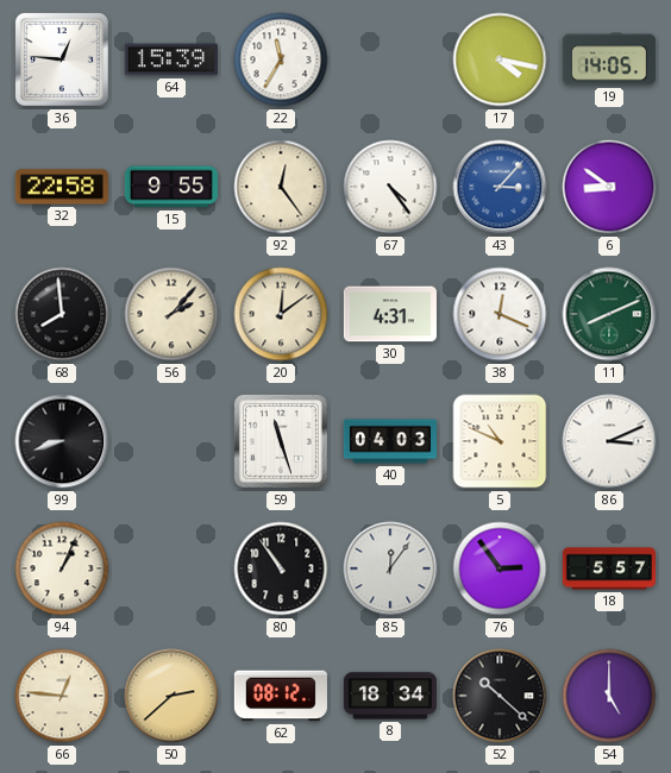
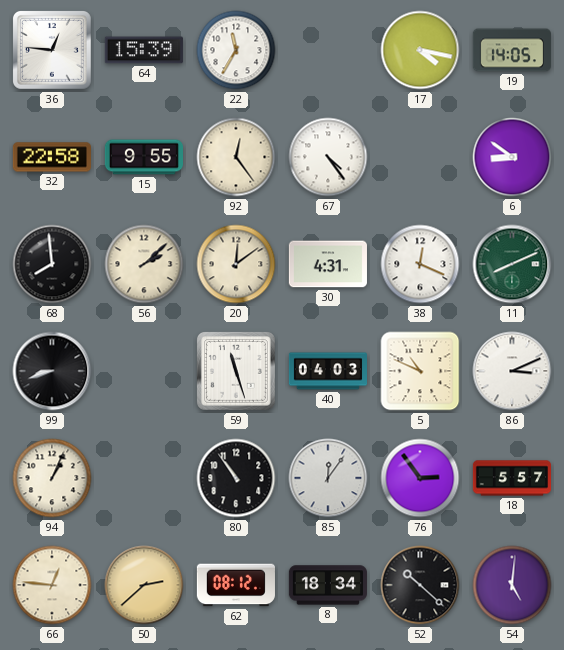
43: 3:07 -> none (500, 187)
56: 2:07 -> 2:08 (144, 264)
54: 5:00 -> 5:01 (512, 585)
